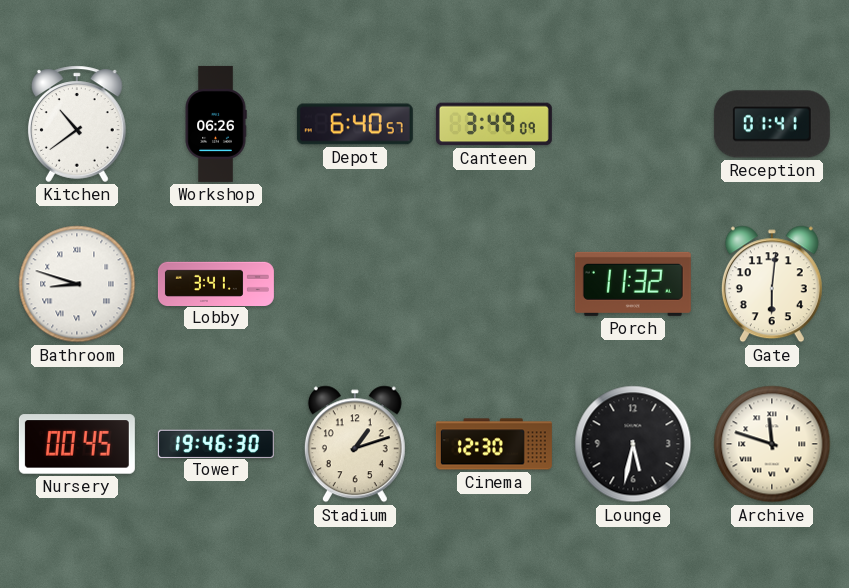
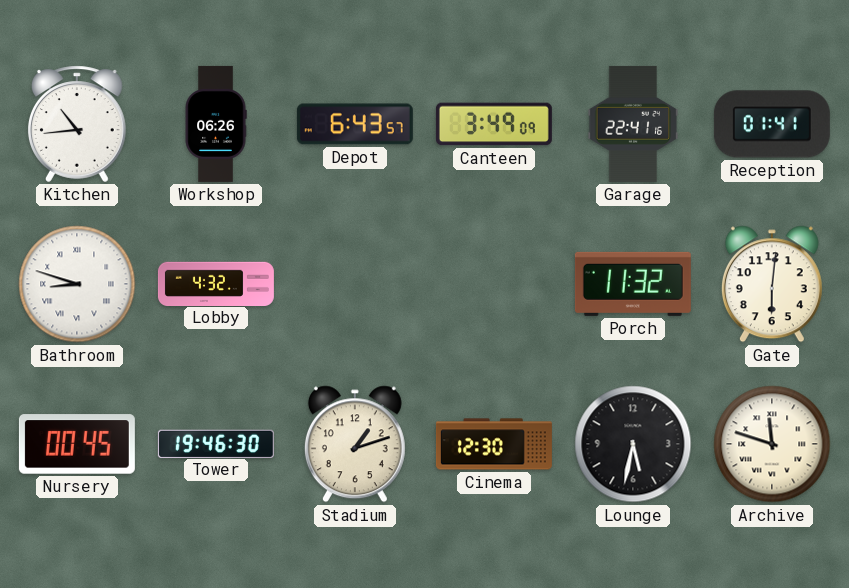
Kitchen: 10:39 -> 10:44 (77, 124)
Depot: 6:40 -> 6:43 (355, 124)
Garage: none -> 22:41 (633, 124)
Lobby: 3:41 -> 4:32 (216, 283)
